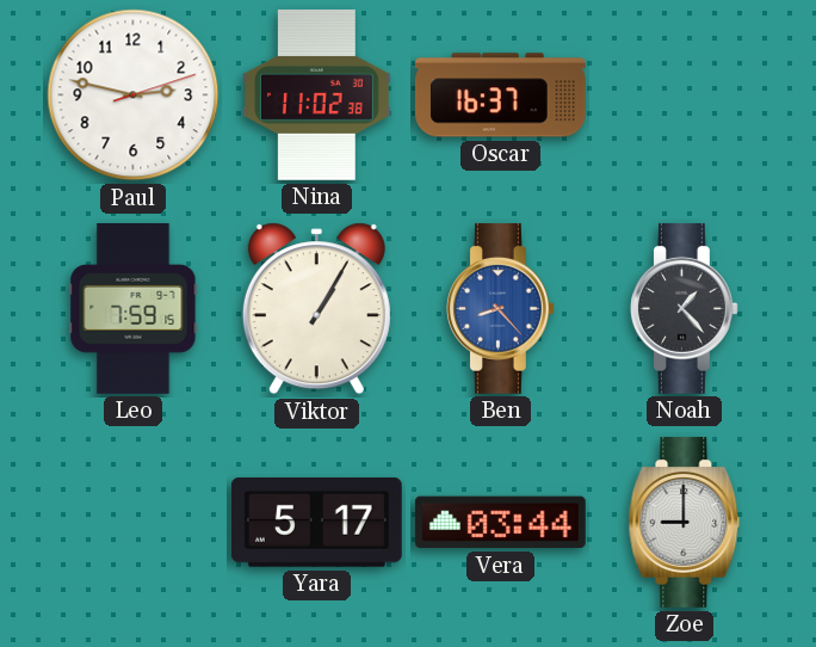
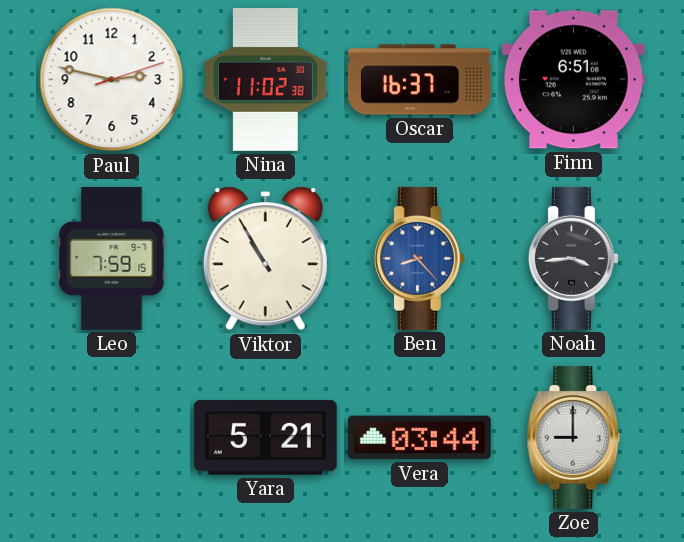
Finn: none -> 6:51 (573, 80)
Viktor: 1:05 -> 10:55 (265, 259)
Noah: 1:23 -> 3:44 (573, 258)
Yara: 5:17 -> 5:21 (265, 437)
